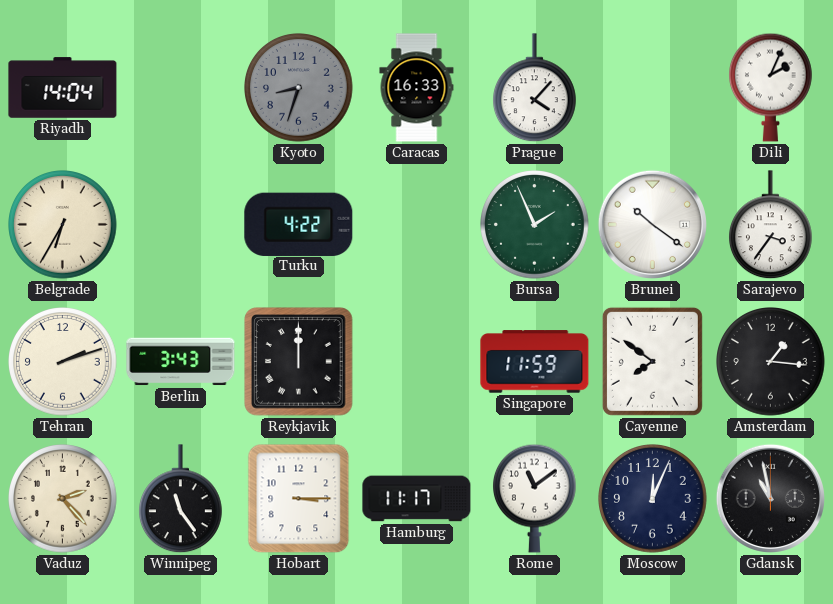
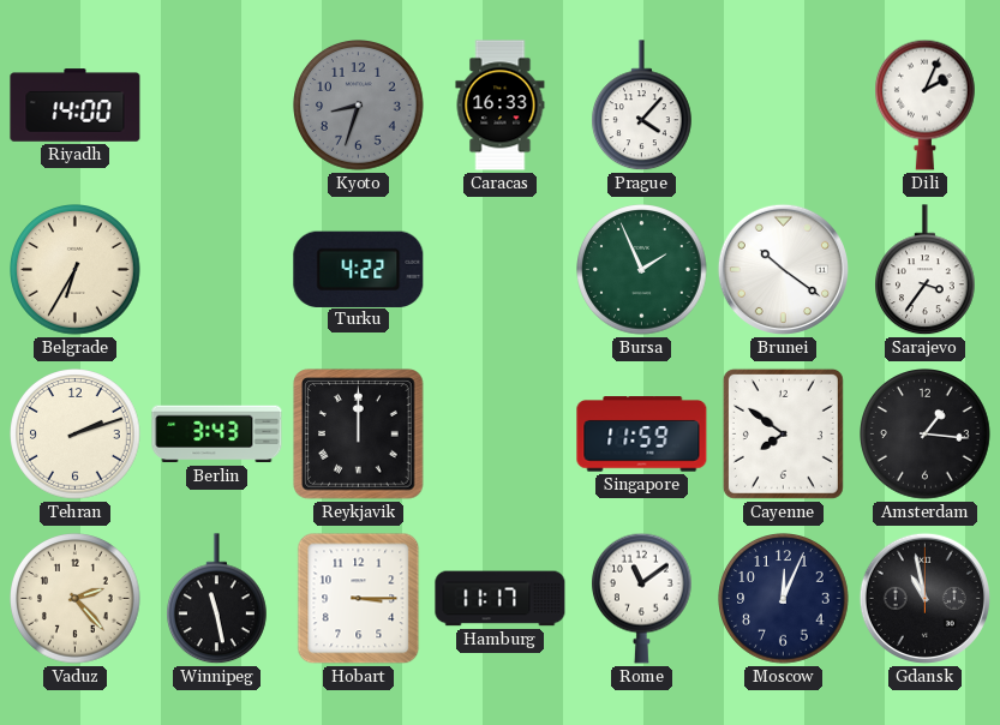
Riyadh: 14:04 -> 14:00 (76, 106)
Winnipeg: 11:24 -> 11:28 (217, 599)
